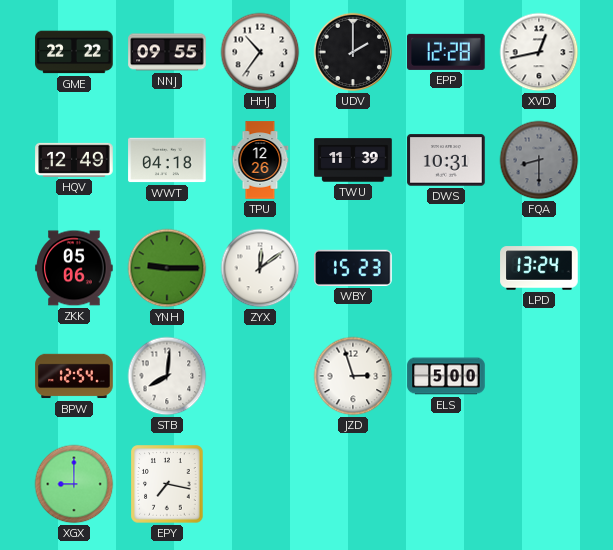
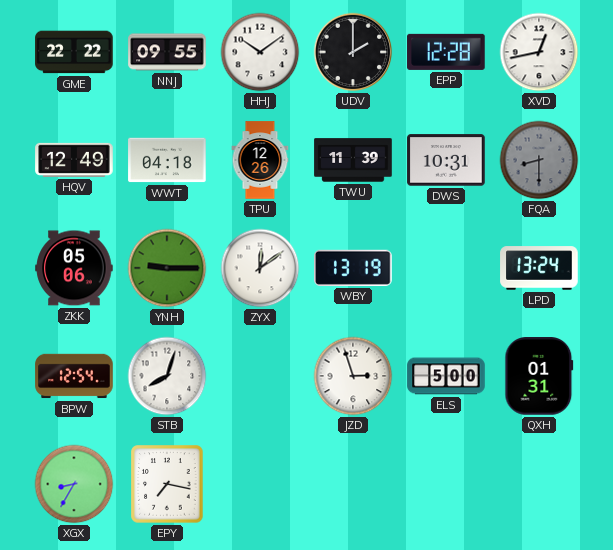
HHJ: 10:36 -> 10:09 (260, 52)
WBY: 15:23 -> 13:19 (353, 268)
STB: 8:01 -> 8:03 (167, 376)
QXH: none -> 01:31 (539, 376)
XGX: 9:00 -> 8:35 (74, 484)
